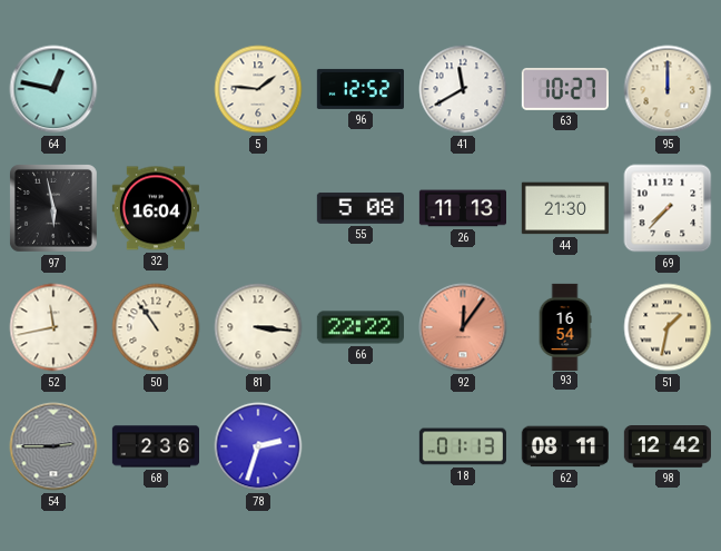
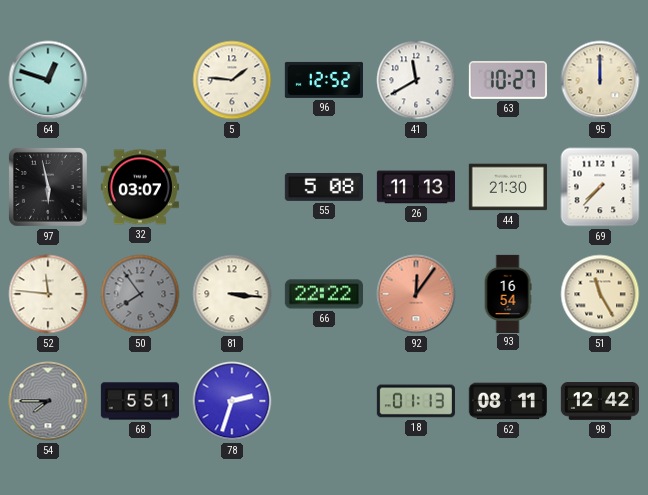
64: 12:47 -> 12:48 (48, 80)
32: 16:04 -> 03:07 (140, 187)
52: 11:43 -> 11:46 (48, 294)
50: 10:54 -> 7:54 (140, 294)
50 dial: cream -> grey (140, 294)
51: 1:32 -> 11:25 (600, 294)
54: 2:45 -> 7:45 (48, 401)
68: 2:36 -> 5:51 (139, 401)
